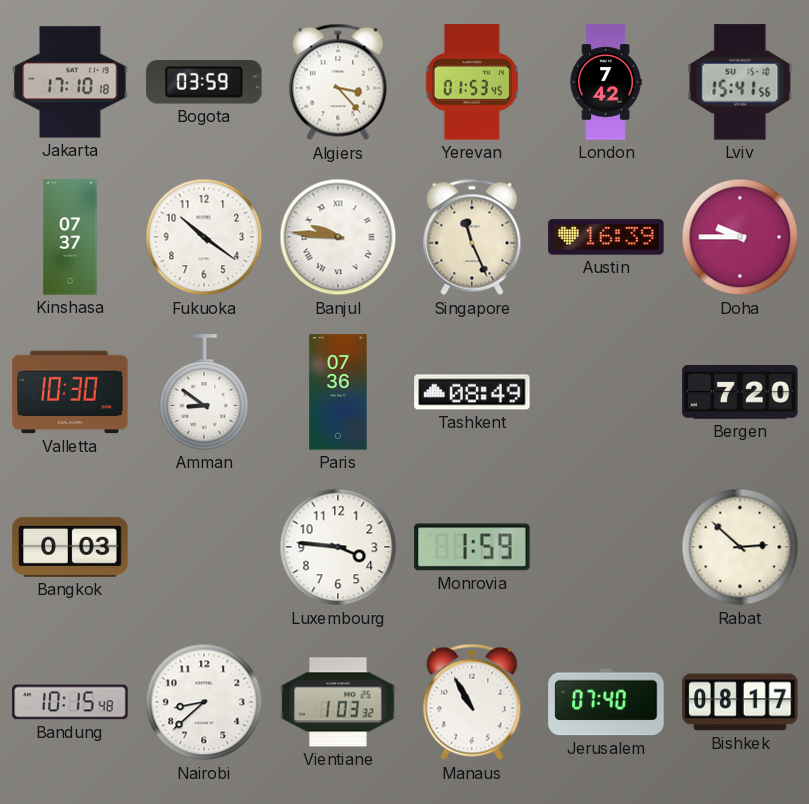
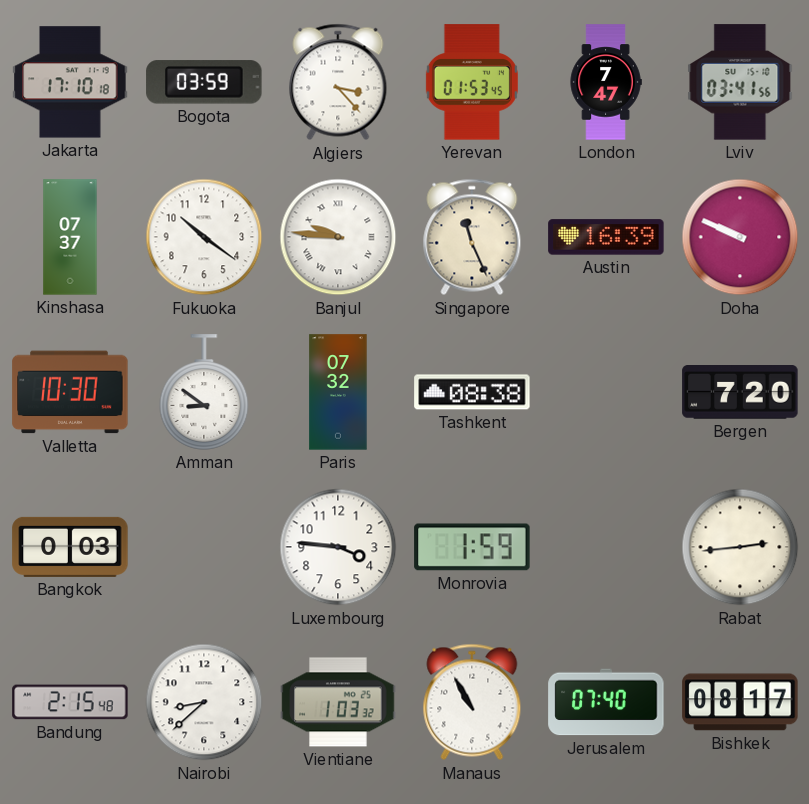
London: 7:42 -> 7:47 (606, 82)
Lviv: 15:41 -> 03:41 (740, 82)
Doha: 9:45 -> 9:49 (740, 237)
Paris: 07:36 -> 07:32 (338, 392)
Tashkent: 08:49 -> 08:38 (472, 392)
Rabat: 2:52 -> 2:44 (740, 547)
Bandung: 10:15 -> 2:15 (70, 702)
